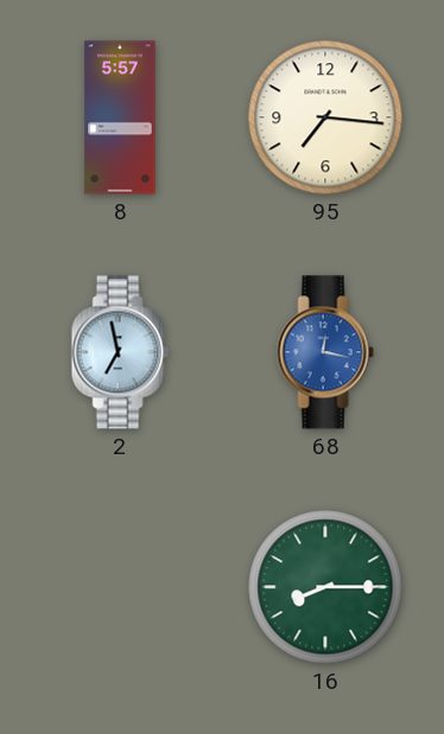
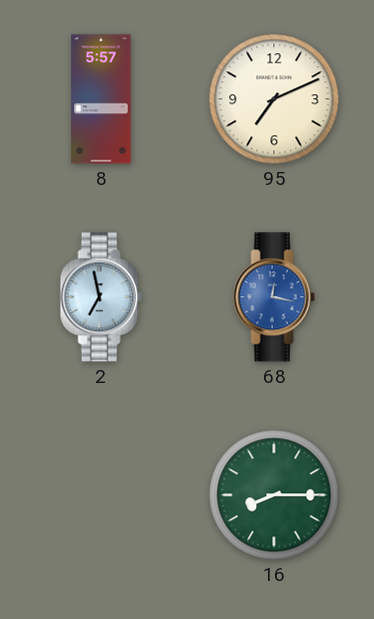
95: 7:16 -> 7:11 (274, 99)
